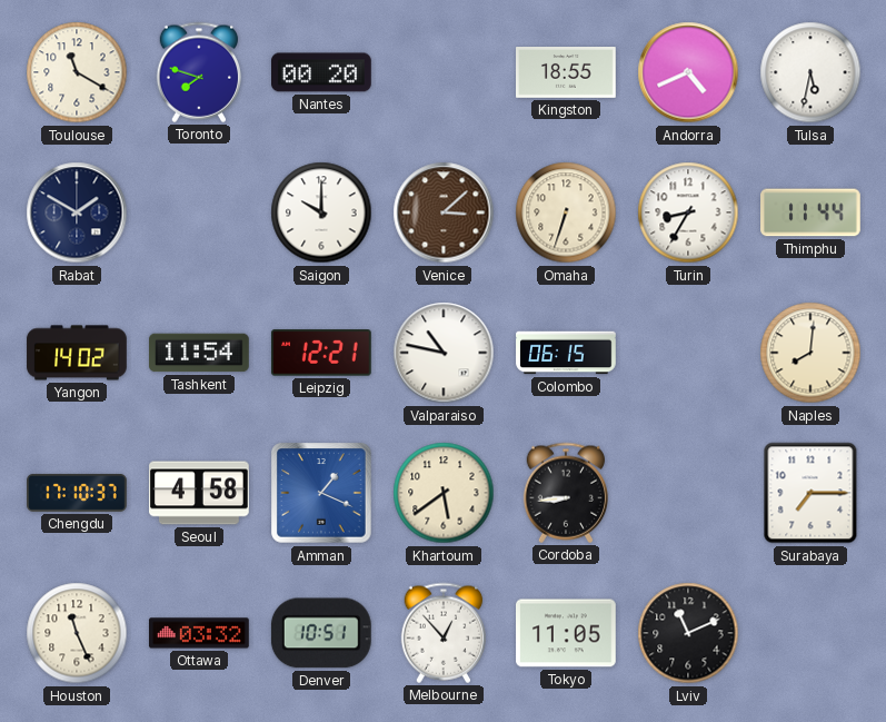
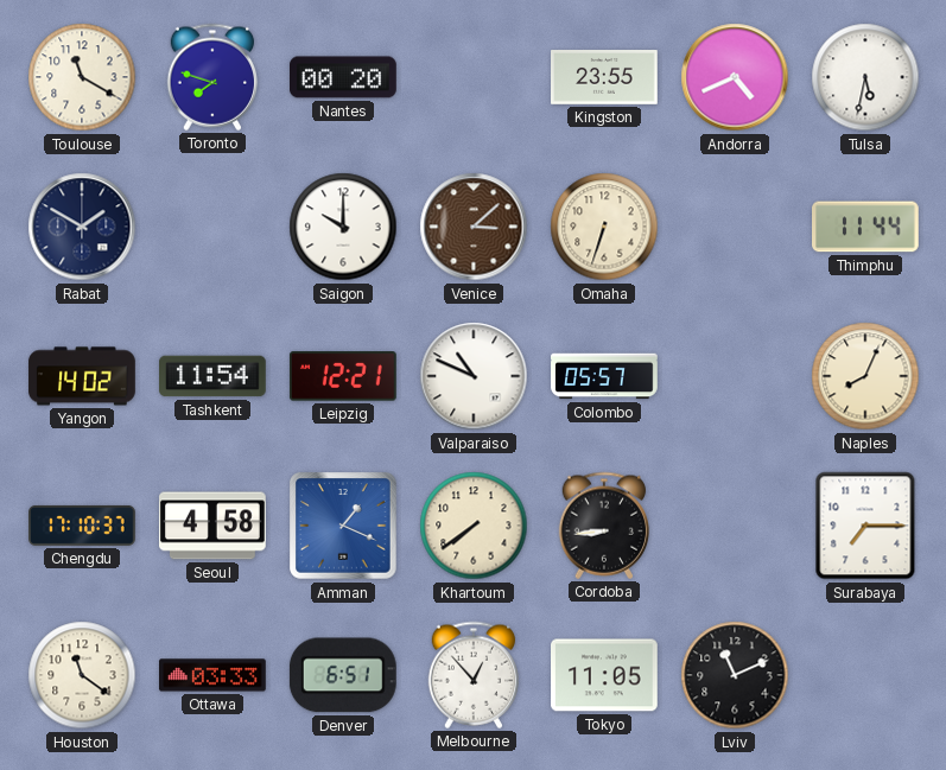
Kingston: 18:55 -> 23:55 (605, 78)
Turin: 8:35 -> none (688, 212)
Valparaiso: 10:47 -> 10:49 (474, 376)
Colombo: 06:15 -> 05:57 (604, 376)
Naples: 8:01 -> 8:04 (865, 376)
Khartoum: 5:39 -> 7:39 (474, 526)
Houston: 11:26 -> 11:21 (82, 675)
Ottawa: 03:32 -> 03:33 (214, 675)
Denver: 10:51 -> 6:51 (343, 675)
